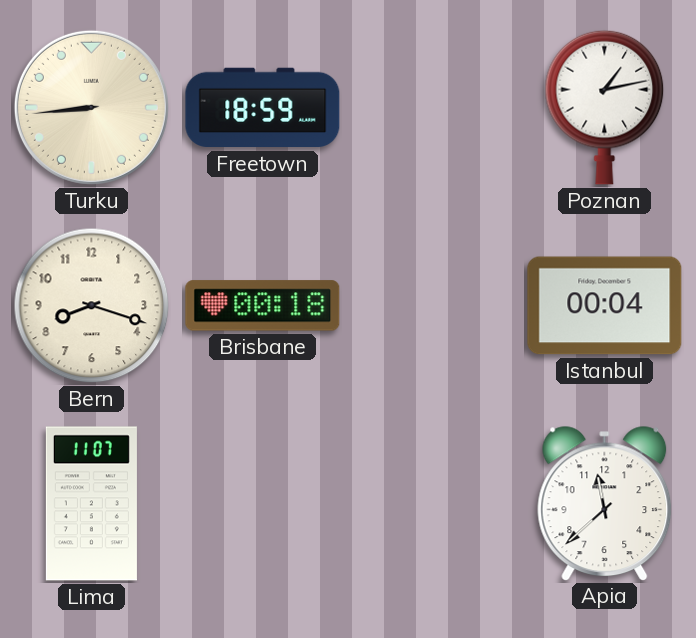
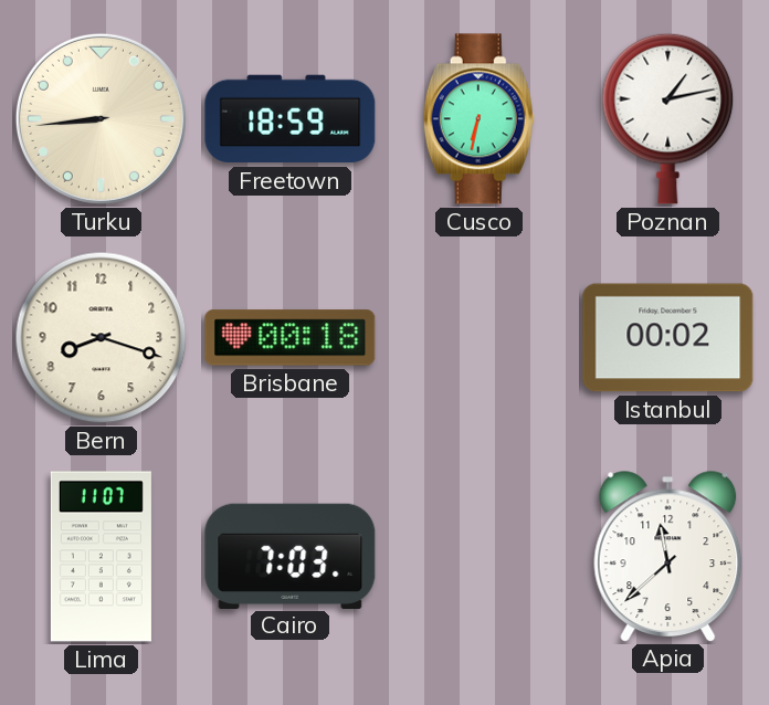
Cusco: none -> 6:32 (478, 119)
Istanbul: 00:04 -> 00:02 (668, 338)
Cairo: none -> 7:03 (291, 556)
